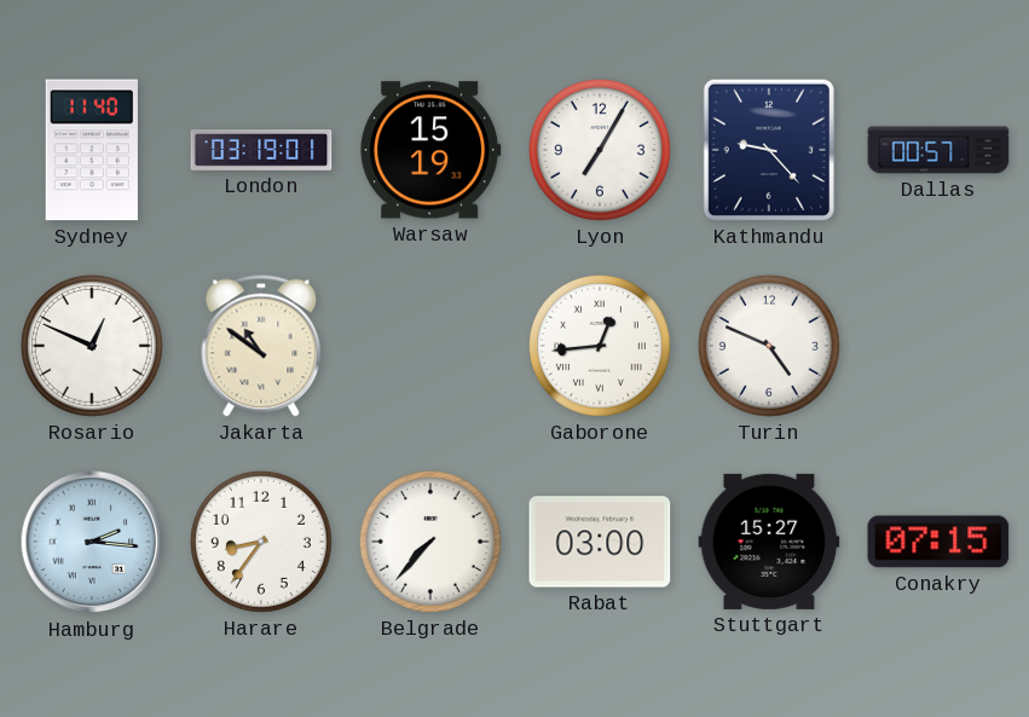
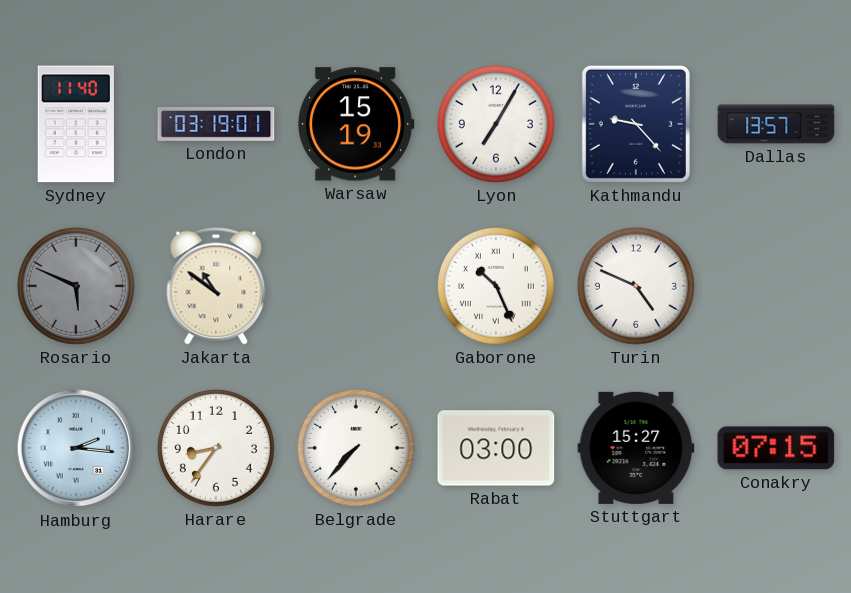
Dallas: 00:57 -> 13:57 (776, 124)
Rosario: 12:49 -> 5:49 (76, 286)
Rosario dial: white -> grey (76, 286)
Gaborone: 12:44 -> 10:26 (496, 286)
